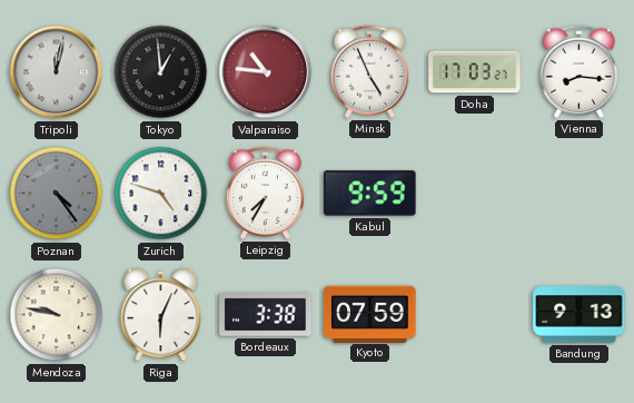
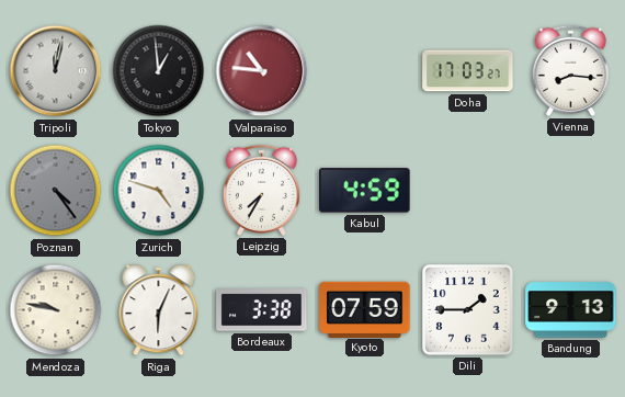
Minsk: 4:56 -> none (369, 71)
Kabul: 9:59 -> 4:59 (365, 191)
Dili: none -> 1:45 (468, 310)
